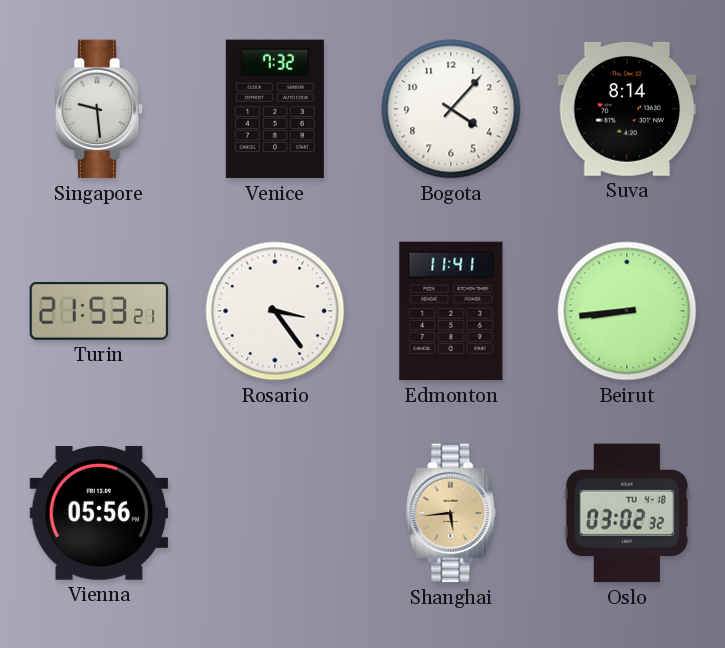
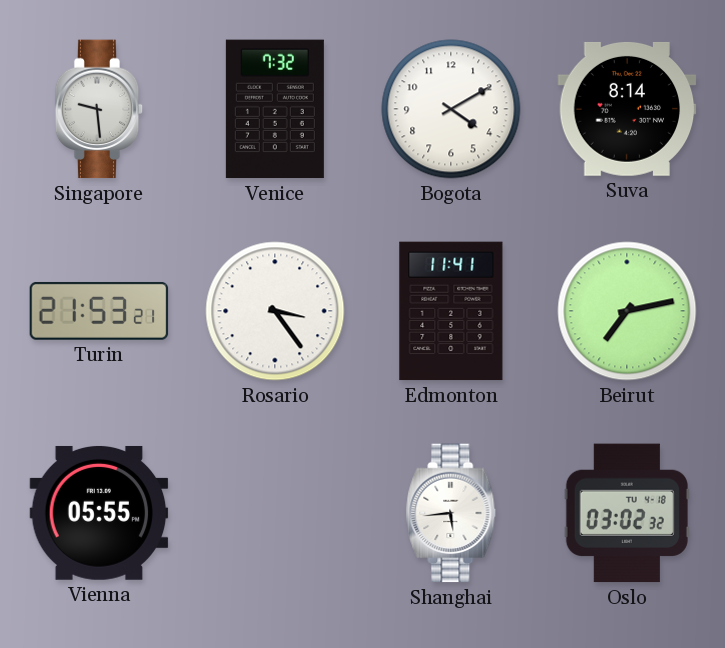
Bogota: 4:07 -> 4:10 (451, 109)
Beirut: 8:44 -> 7:13 (627, 311)
Vienna: 05:56 -> 05:55 (99, 513)
Shanghai dial: champagne -> white (451, 513)
